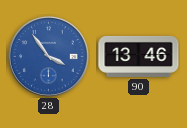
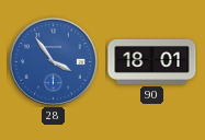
90: 13:46 -> 18:01 (152, 61)
